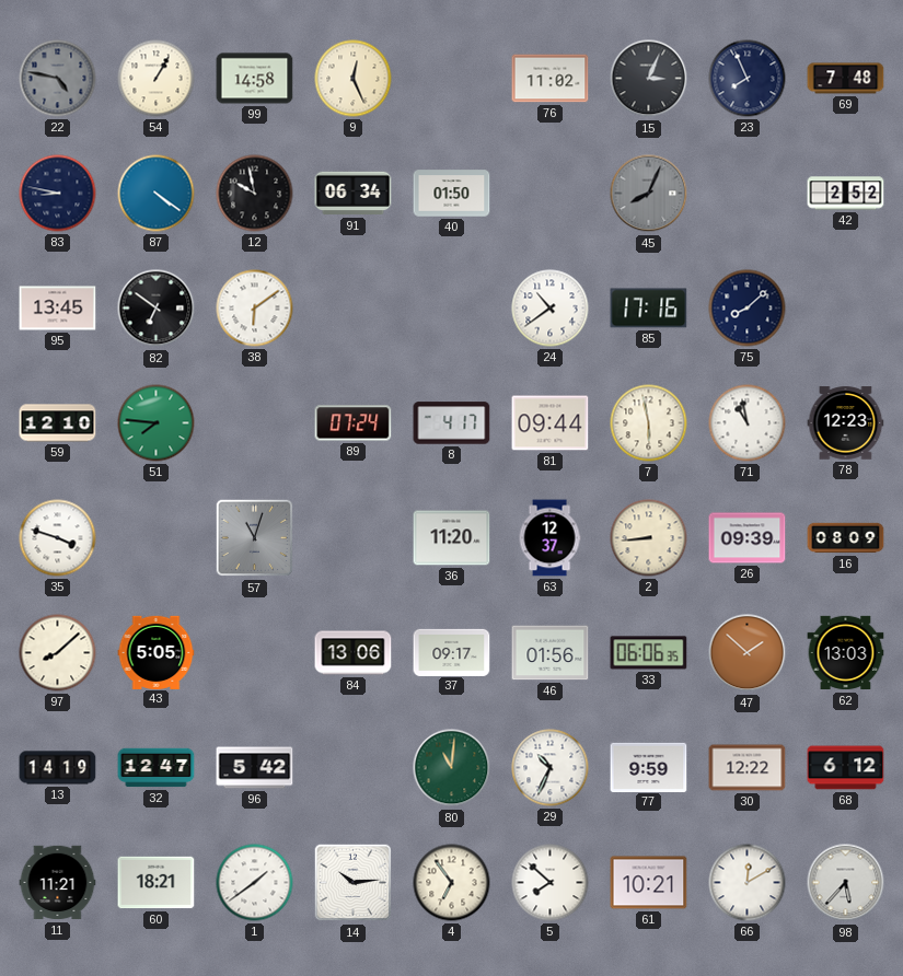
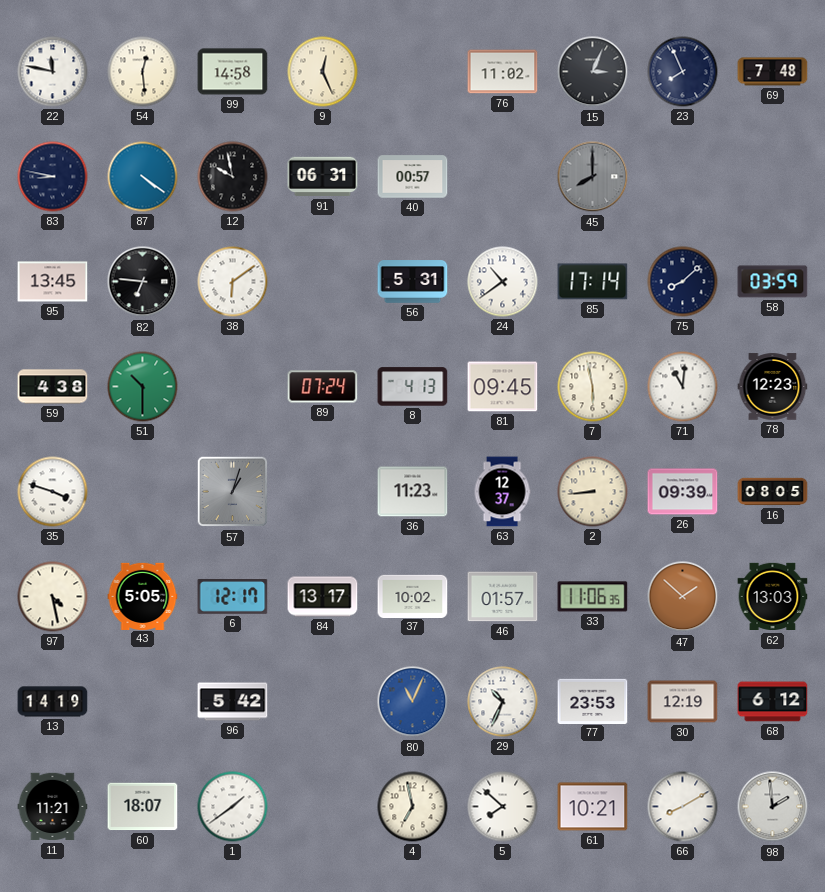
22: 4:47 -> 11:47 (53, 72)
22 dial: grey -> white (53, 72)
54: 1:05 -> 12:29 (143, 72)
91: 06:34 -> 06:31 (323, 177)
40: 01:50 -> 00:57 (413, 177)
45: 8:04 -> 8:00 (593, 177)
42: 2:52 -> none (846, 194)
82: 6:51 -> 6:46 (143, 282)
56: none -> 5:31 (413, 282)
85: 17:16 -> 17:14 (593, 282)
58: none -> 03:59 (773, 282)
59: 12:10 -> 4:38 (53, 387)
51: 7:46 -> 10:30 (143, 387)
8: 4:17 -> 4:13 (413, 387)
81: 09:44 -> 09:45 (503, 387)
71: 10:58 -> 11:01 (683, 387)
57: 11:03 -> 1:03 (233, 492)
36: 11:20 -> 11:23 (413, 492)
16: 08:09 -> 08:05 (773, 492)
97: 8:08 -> 4:28 (53, 597)
6: none -> 12:17 (233, 597)
84: 13:06 -> 13:17 (323, 597)
37: 09:17 -> 10:02 (413, 596)
46: 01:56 -> 01:57 (503, 597)
33: 06:06 -> 11:06 (593, 597)
32: 12:47 -> none (157, 768)
80: 11:01 -> 11:04 (413, 702)
80 dial: green -> blue (413, 702)
77: 9:59 -> 23:53 (593, 701)
30: 12:22 -> 12:19 (683, 702)
60: 18:21 -> 18:07 (143, 807)
14: 10:14 -> none (354, 883)
4: 6:54 -> 6:58 (413, 807)
66: 12:10 -> 8:10 (683, 807)
98: 5:37 -> 1:59 (773, 807)
